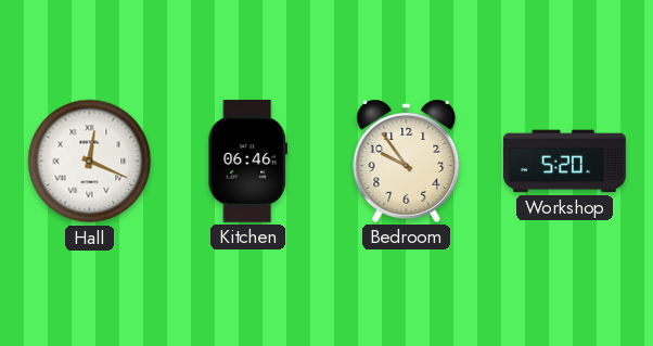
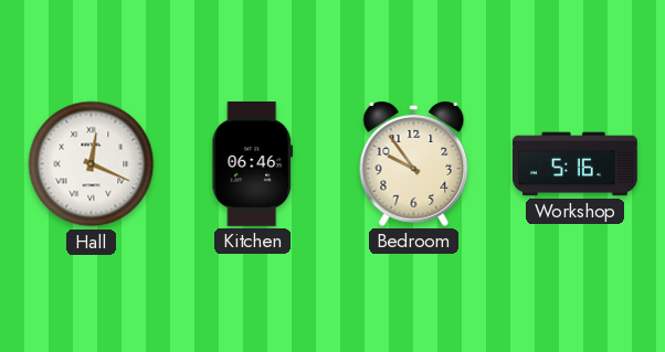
Workshop: 5:20 -> 5:16 (576, 164)
